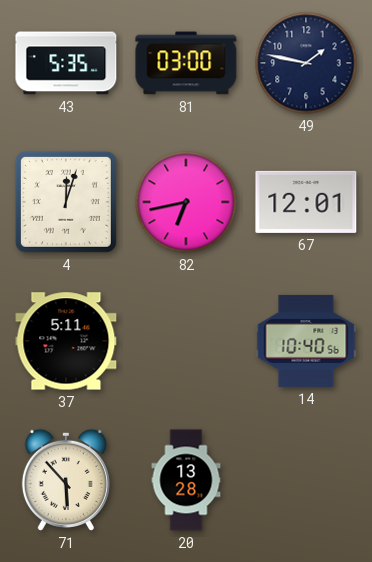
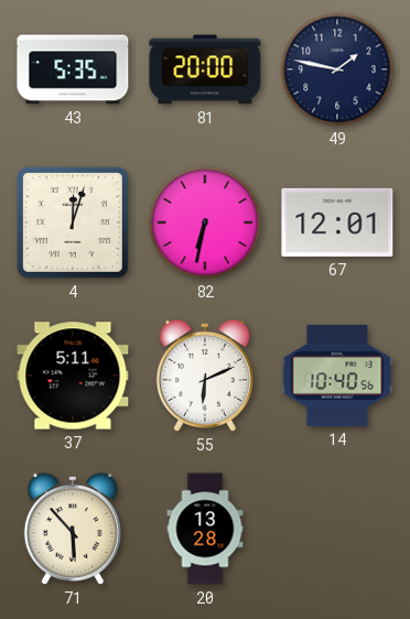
81: 03:00 -> 20:00 (205, 69)
82: 6:43 -> 6:32 (205, 222)
55: none -> 6:11 (205, 376)
